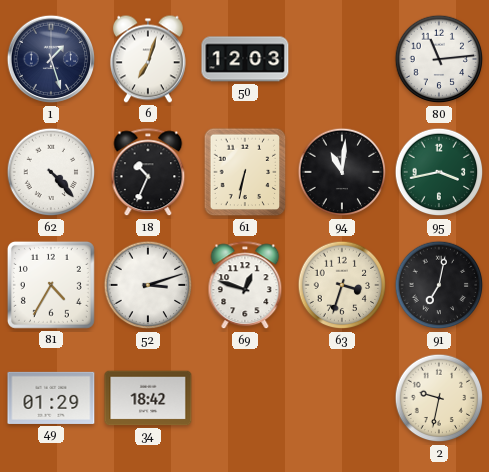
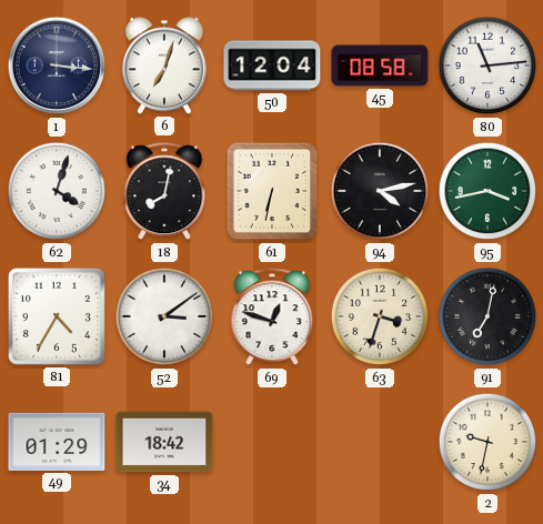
1: 1:27 -> 3:16 (57, 65)
50: 12:03 -> 12:04 (272, 65)
45: none -> 08:58 (380, 65)
62: 4:23 -> 4:03 (57, 191)
18: 10:34 -> 8:02 (164, 192)
94: 11:01 -> 4:13 (380, 191)
52: 3:12 -> 3:09 (164, 316)
